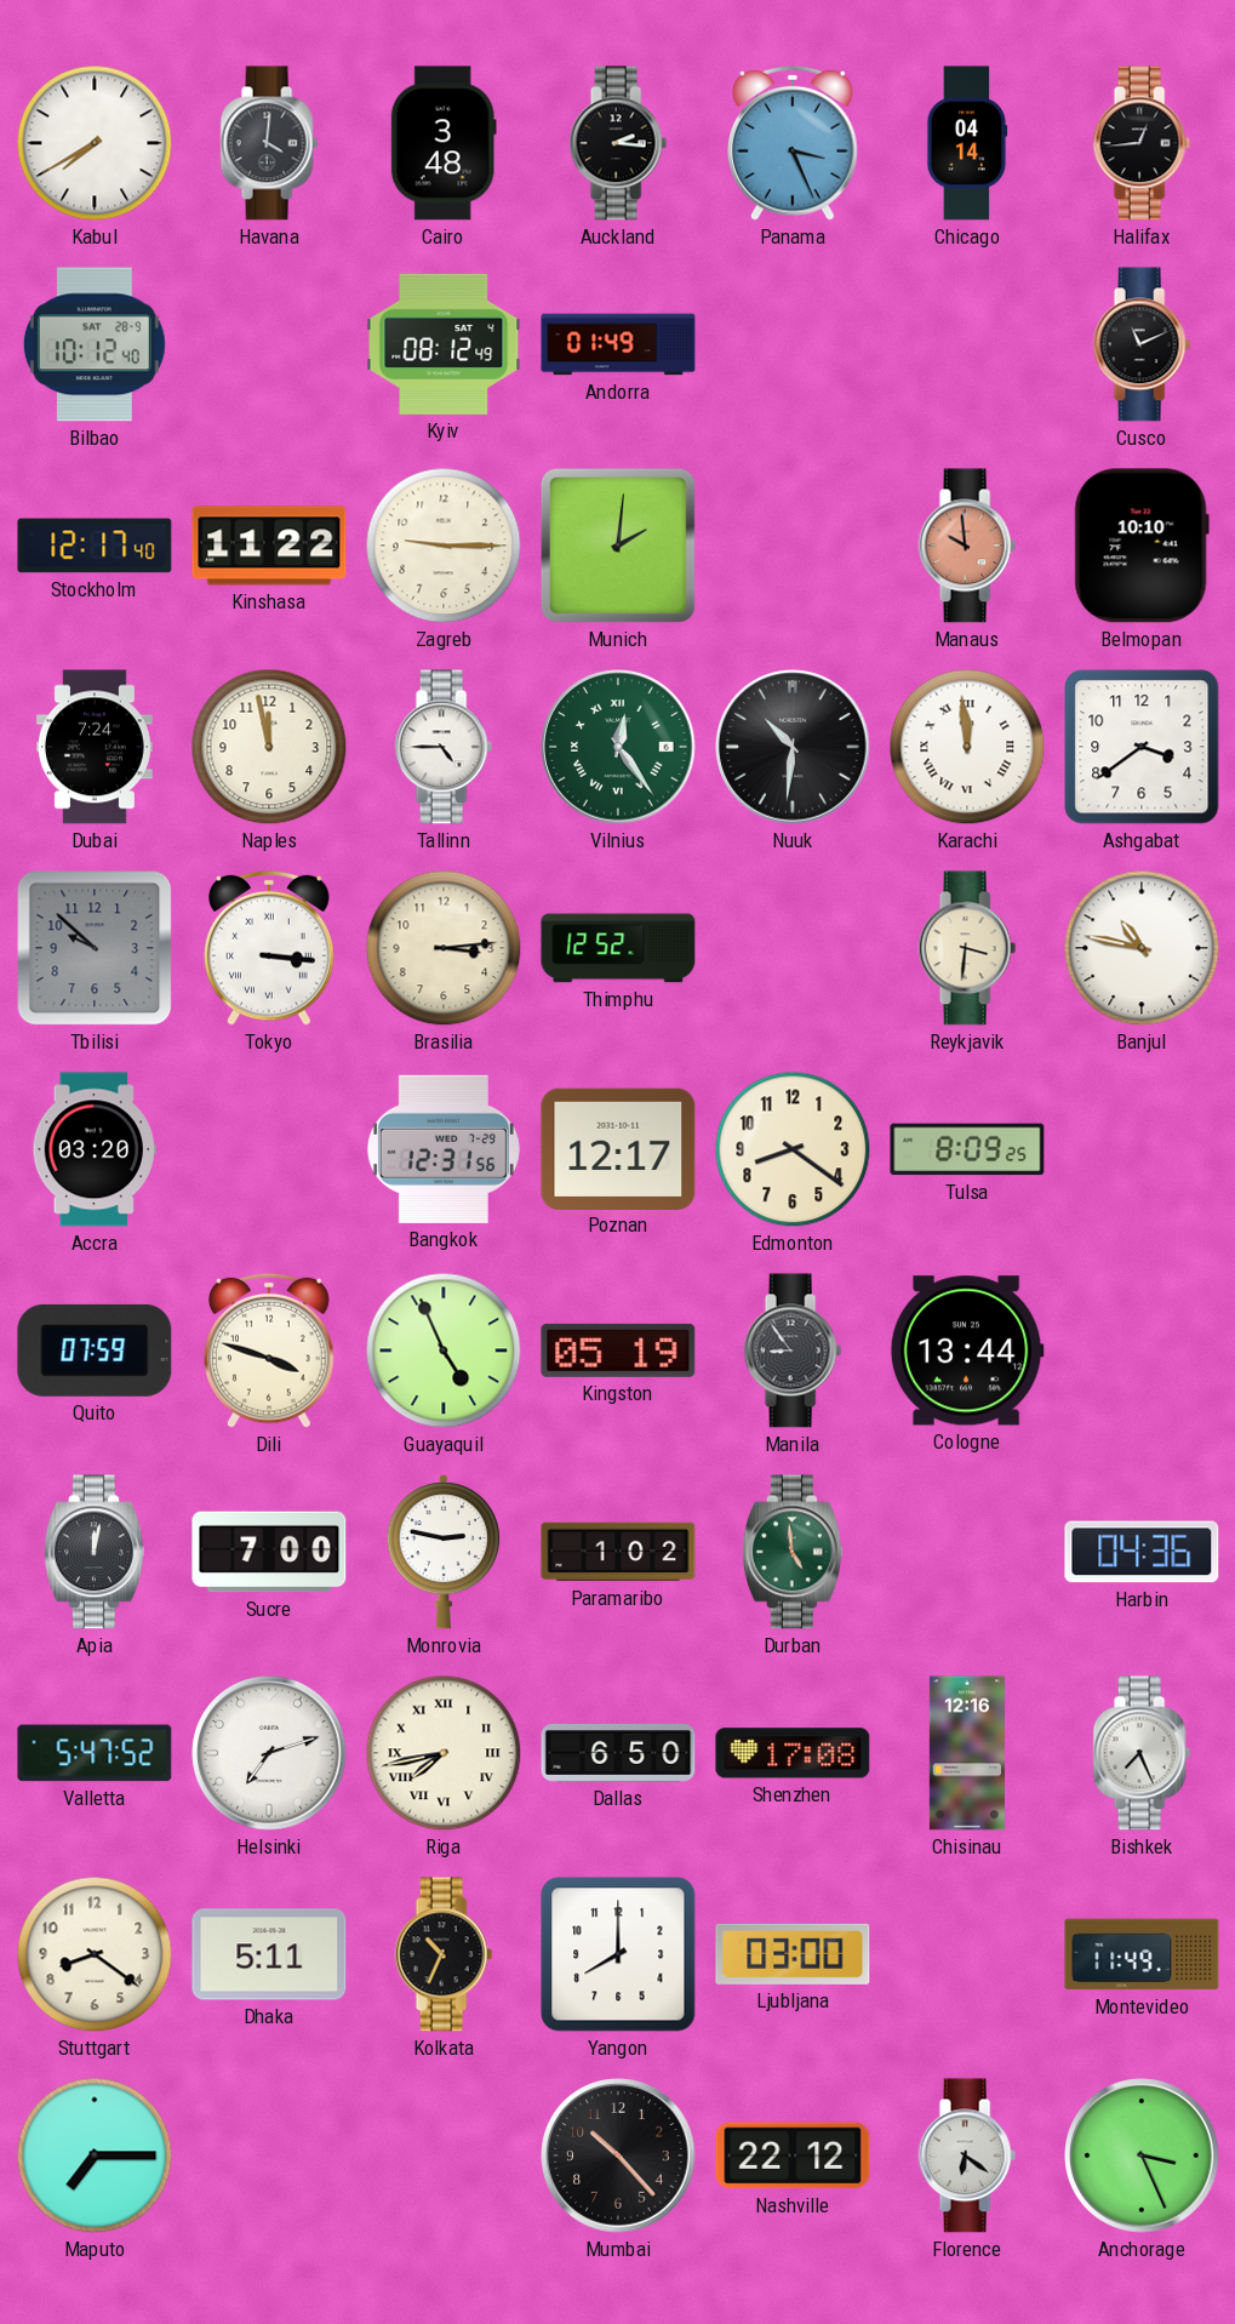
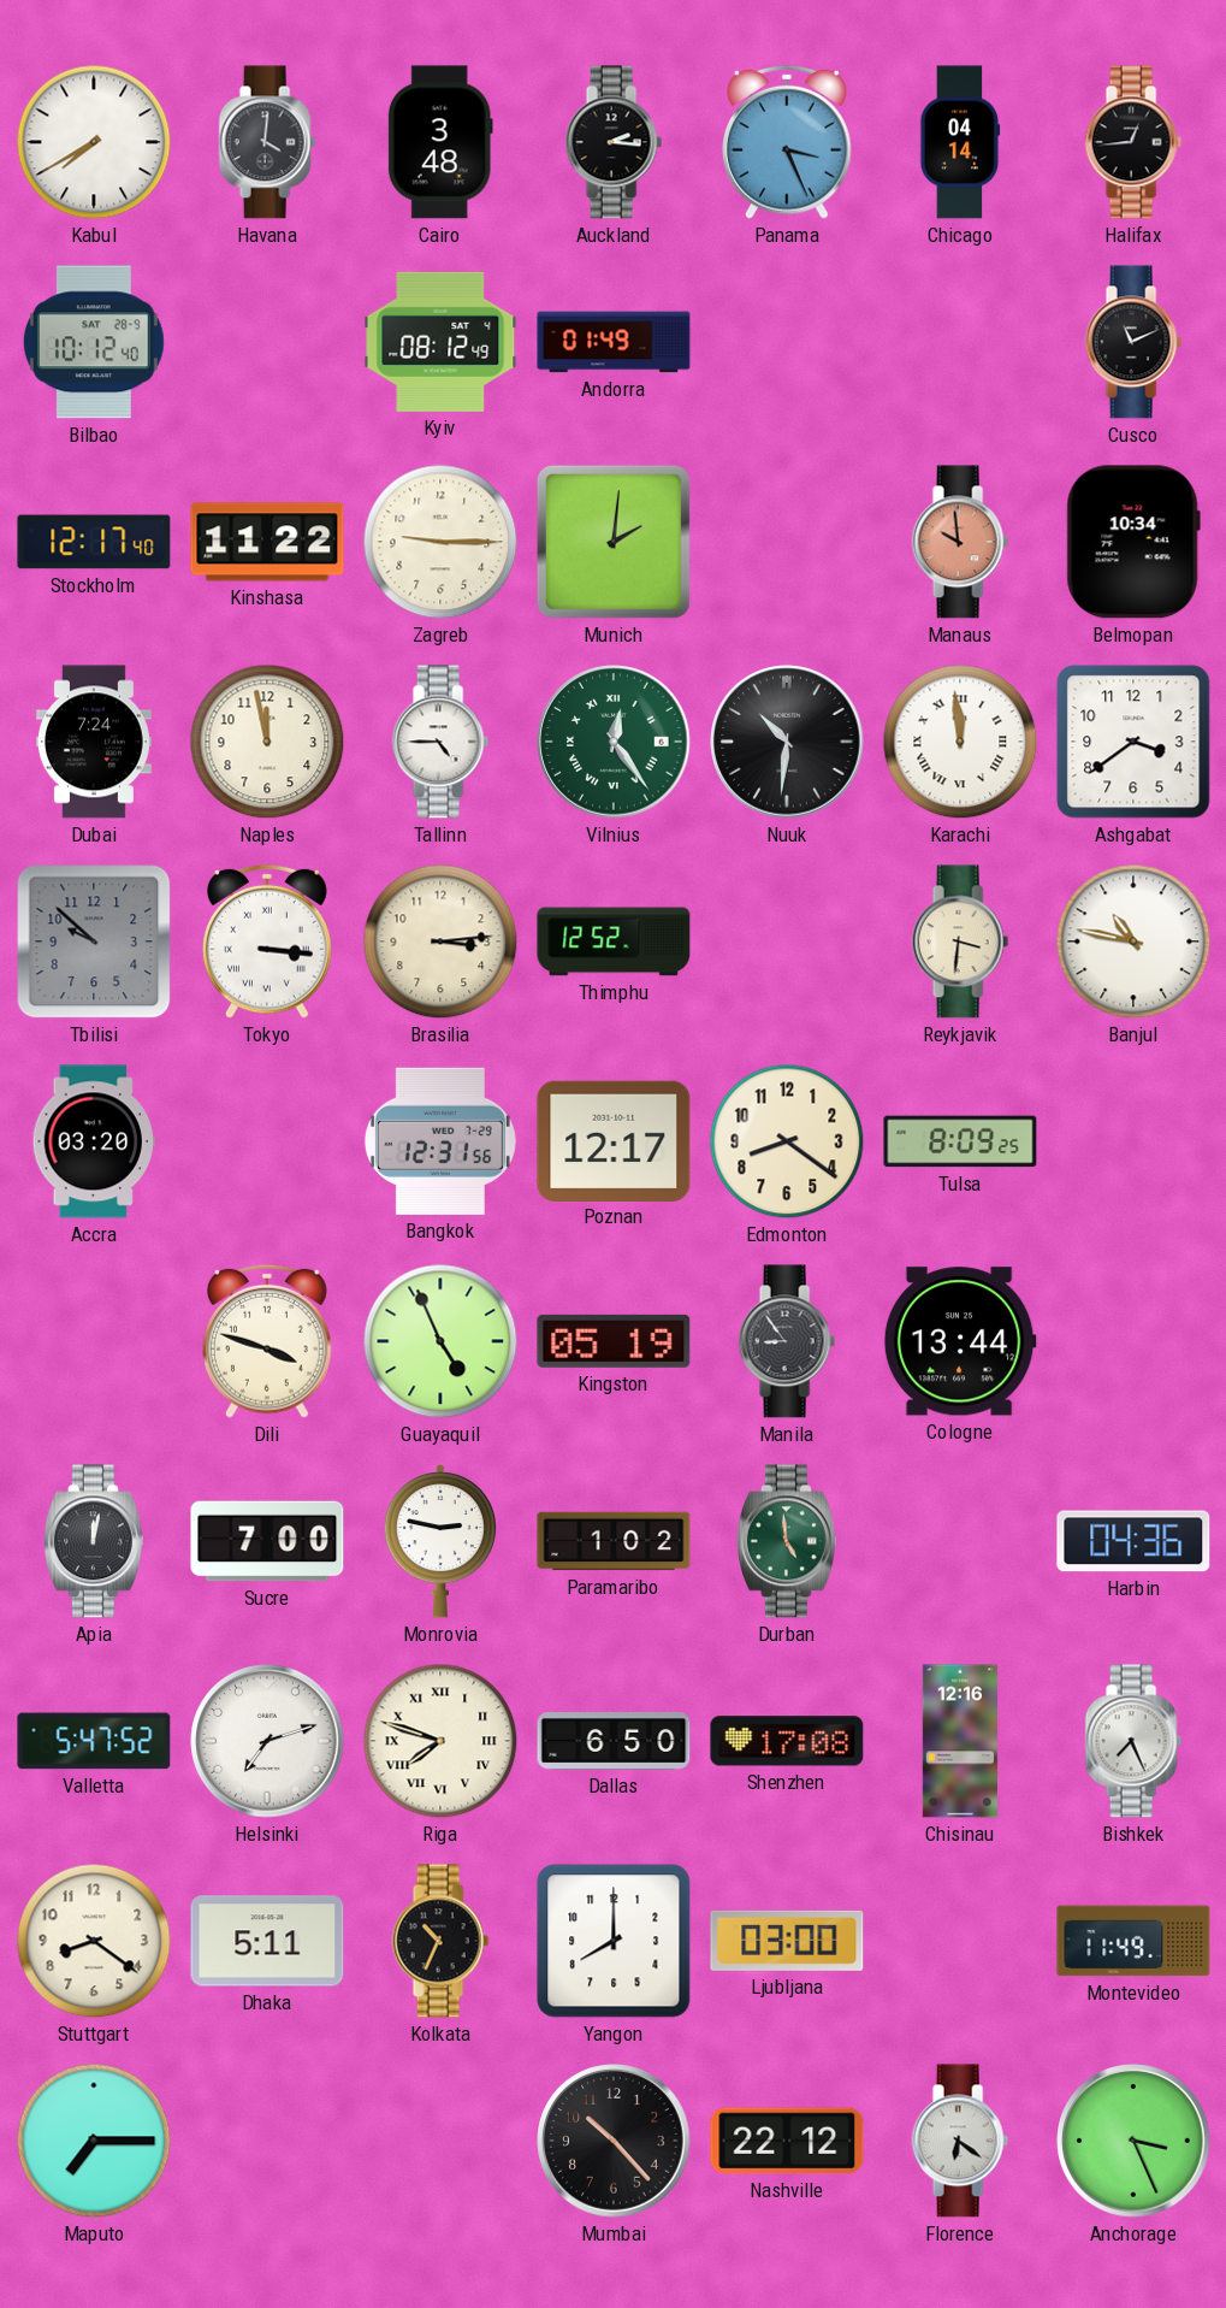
Belmopan: 10:10 -> 10:34 (1133, 542)
Quito: 07:59 -> none (95, 1351)
Riga: 7:43 -> 7:48 (440, 1741)
